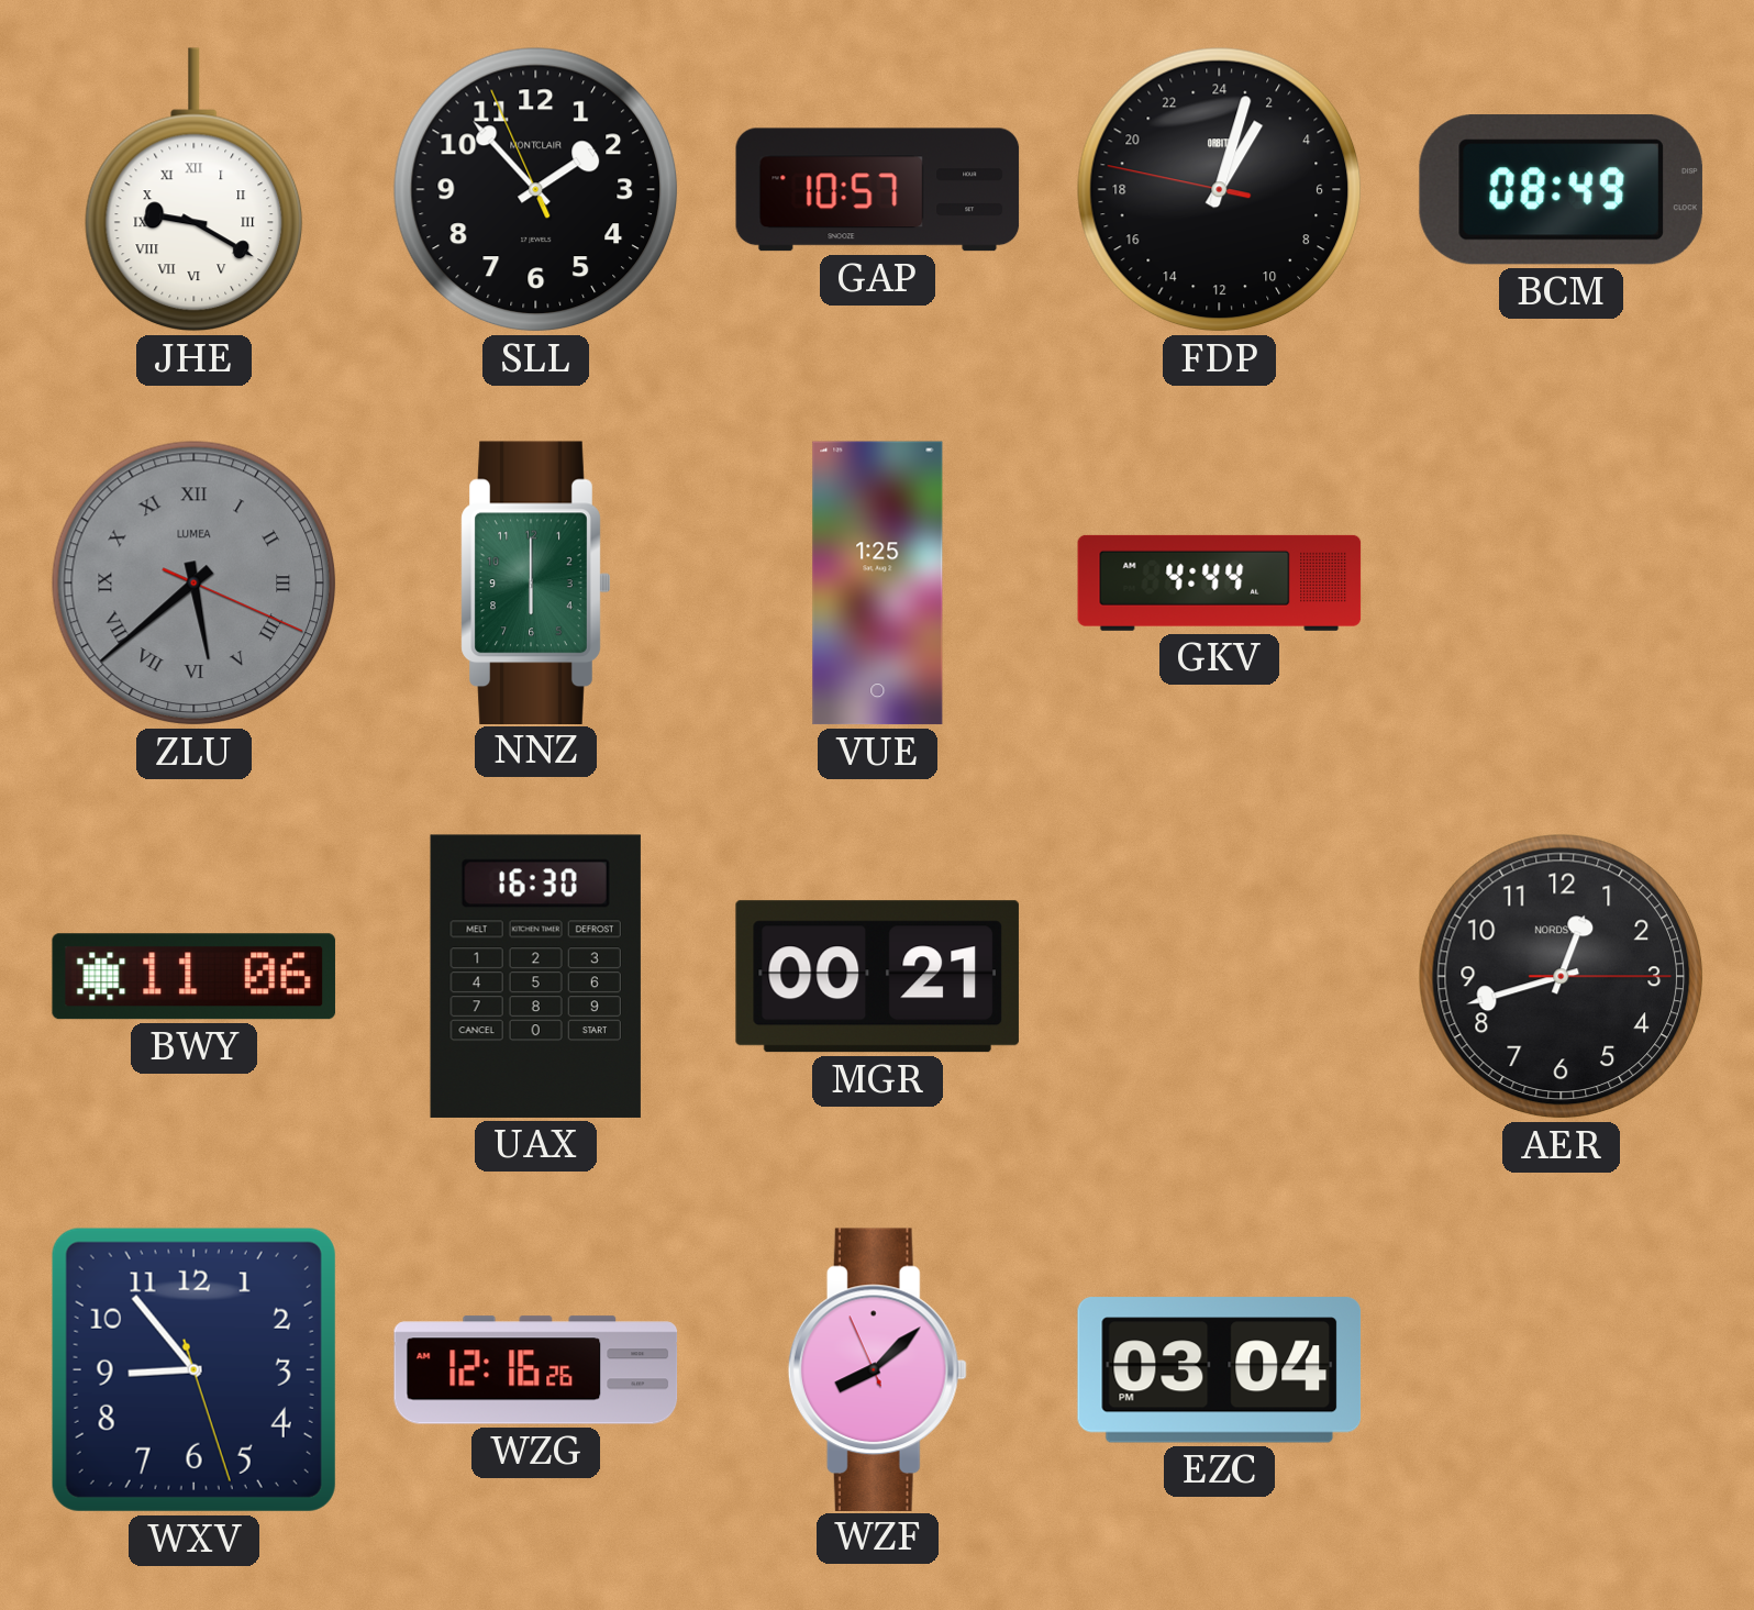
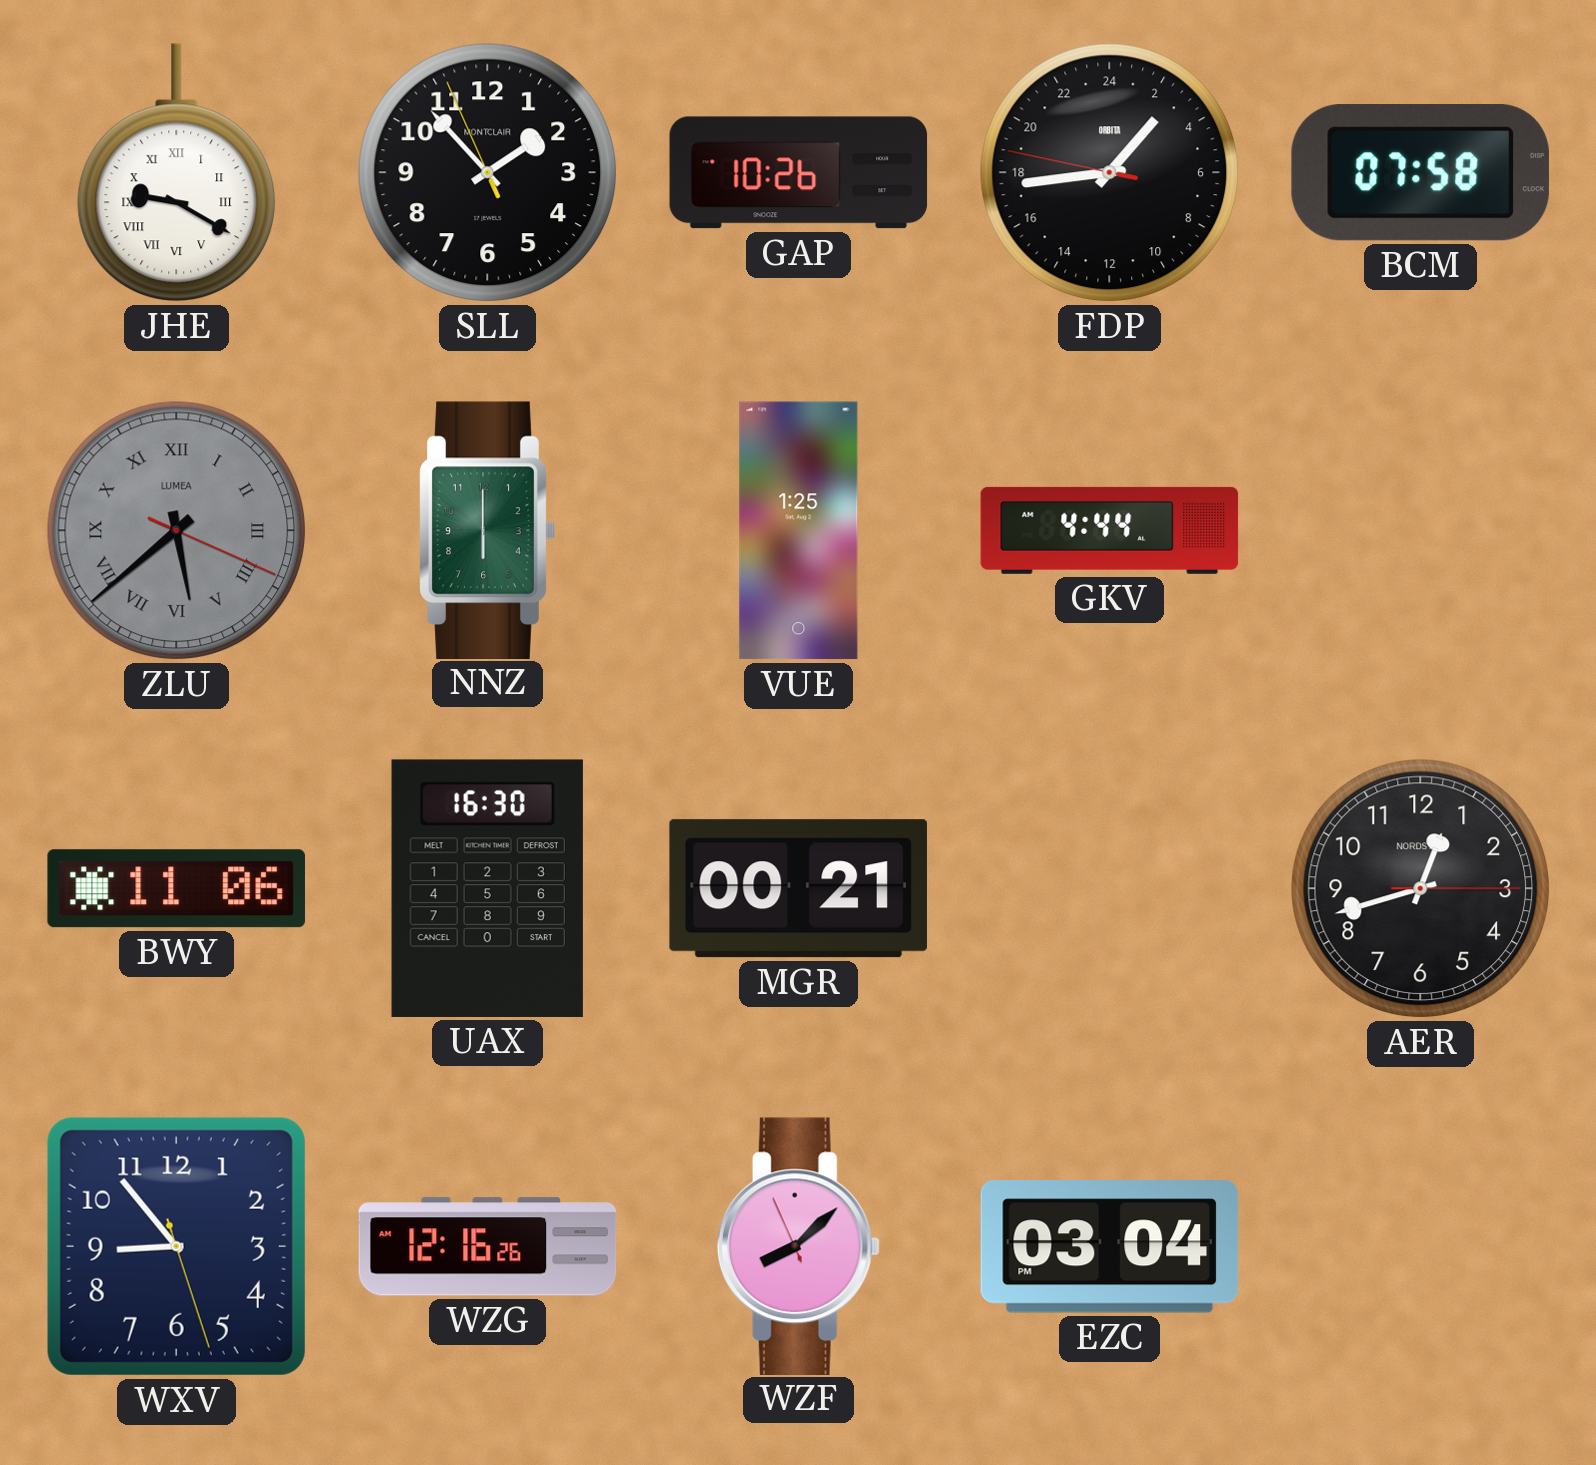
GAP: 10:57 -> 10:26 (799, 173)
FDP: 2:02 -> 2:43 (1110, 173)
BCM: 08:49 -> 07:58 (1420, 173)
